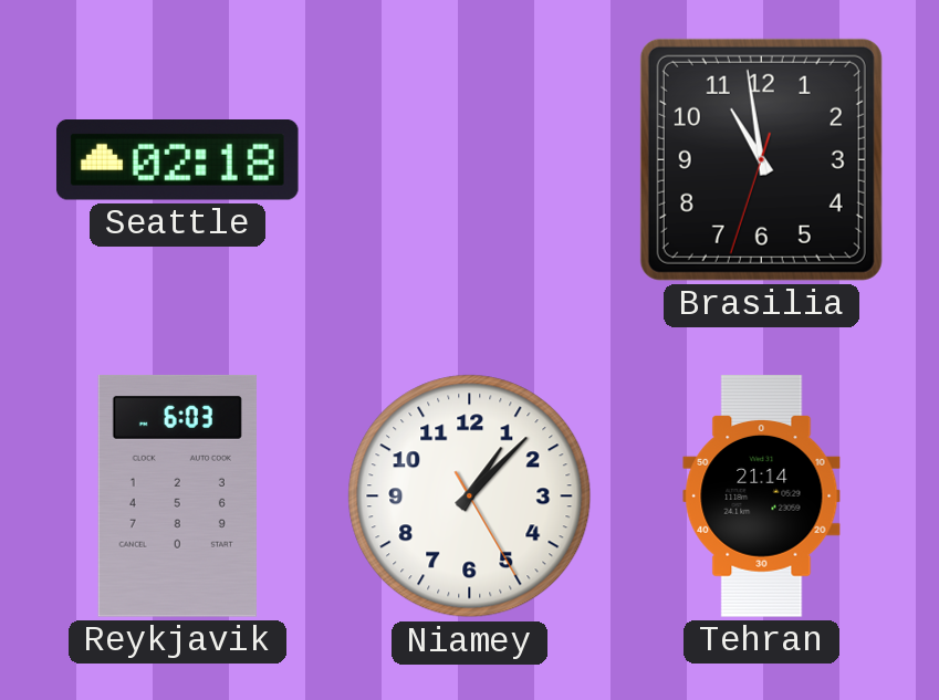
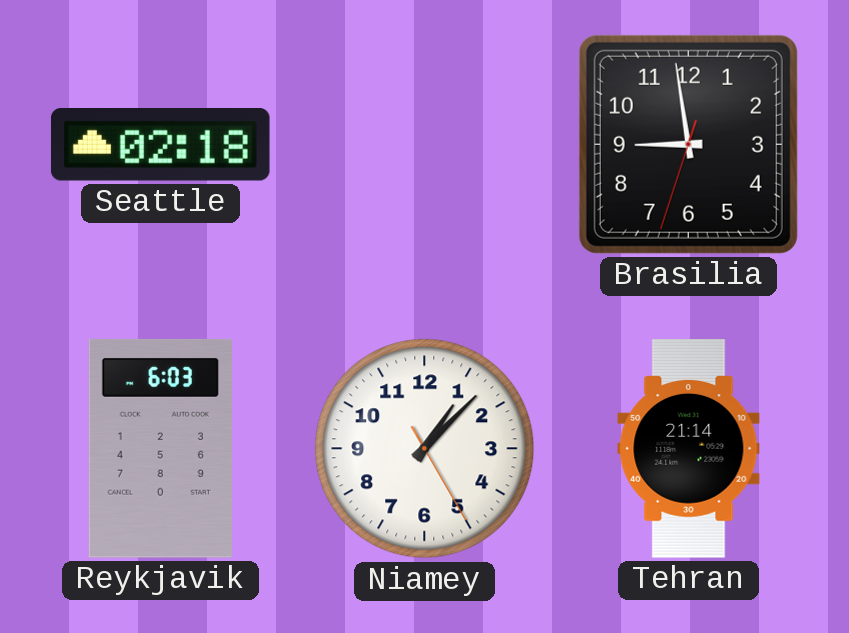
Brasilia: 10:58 -> 8:58 (688, 144)
